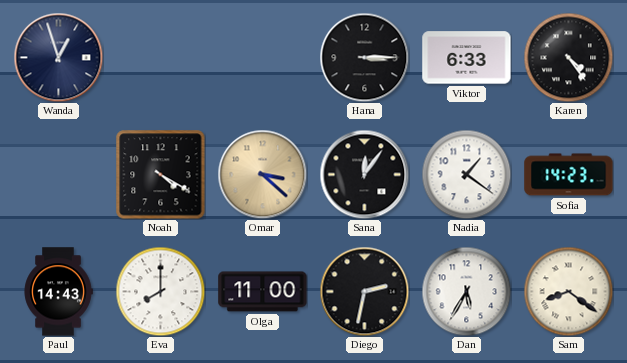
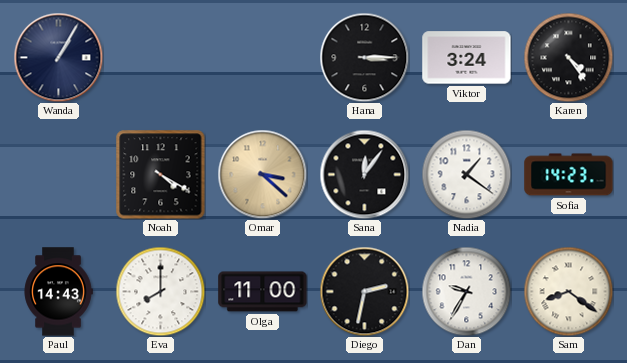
Wanda: 12:57 -> 1:05 (58, 57)
Viktor: 6:33 -> 3:24 (467, 58)
Dan: 5:35 -> 9:35 (466, 291)
